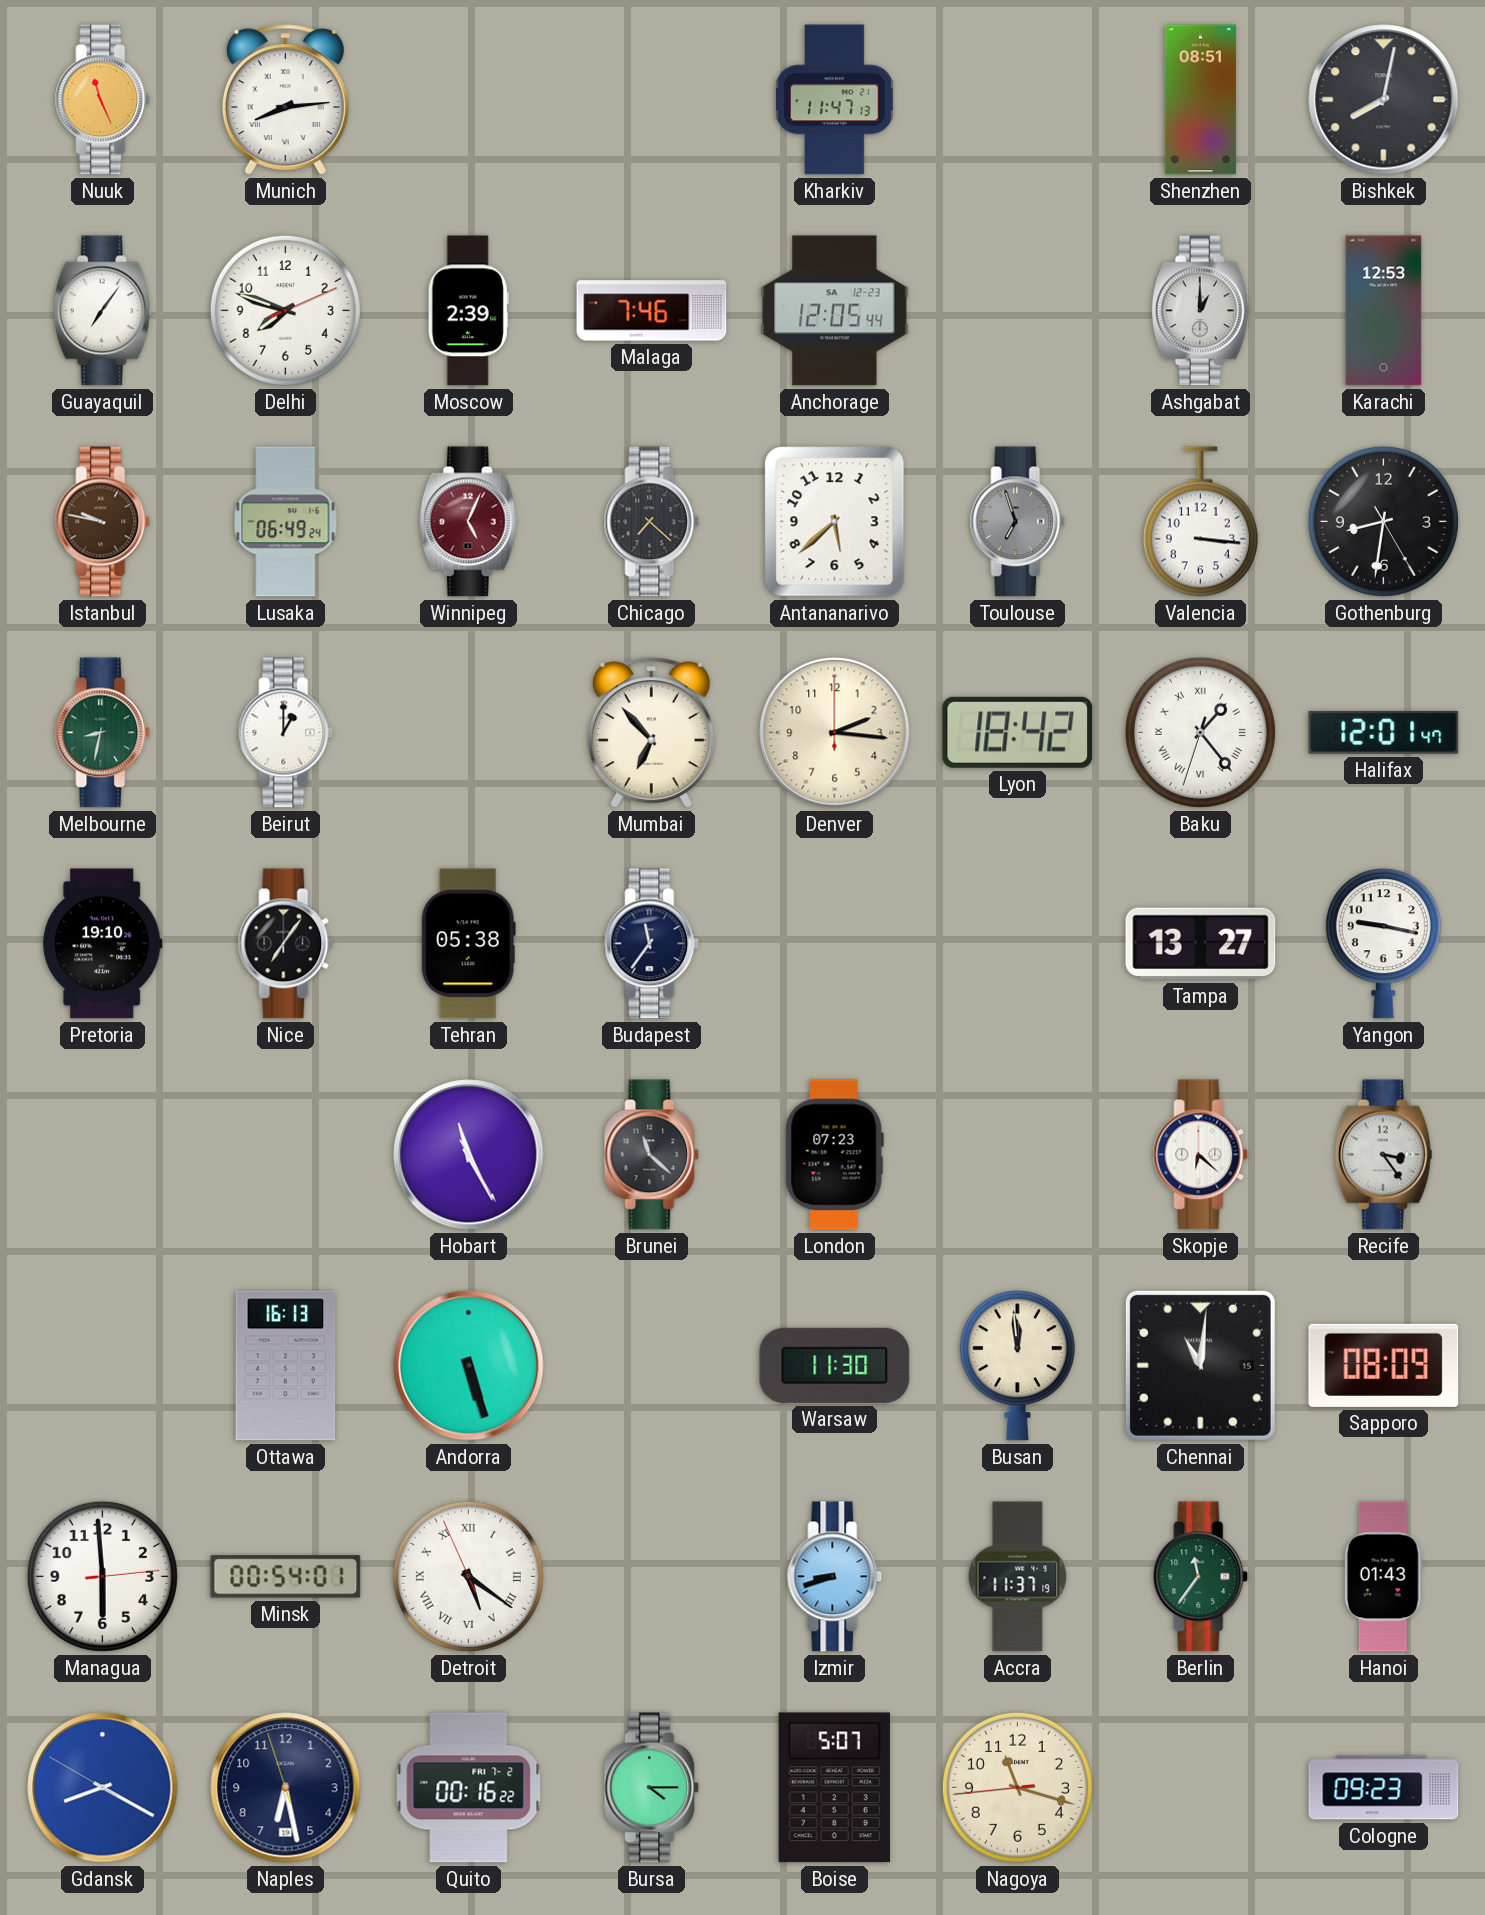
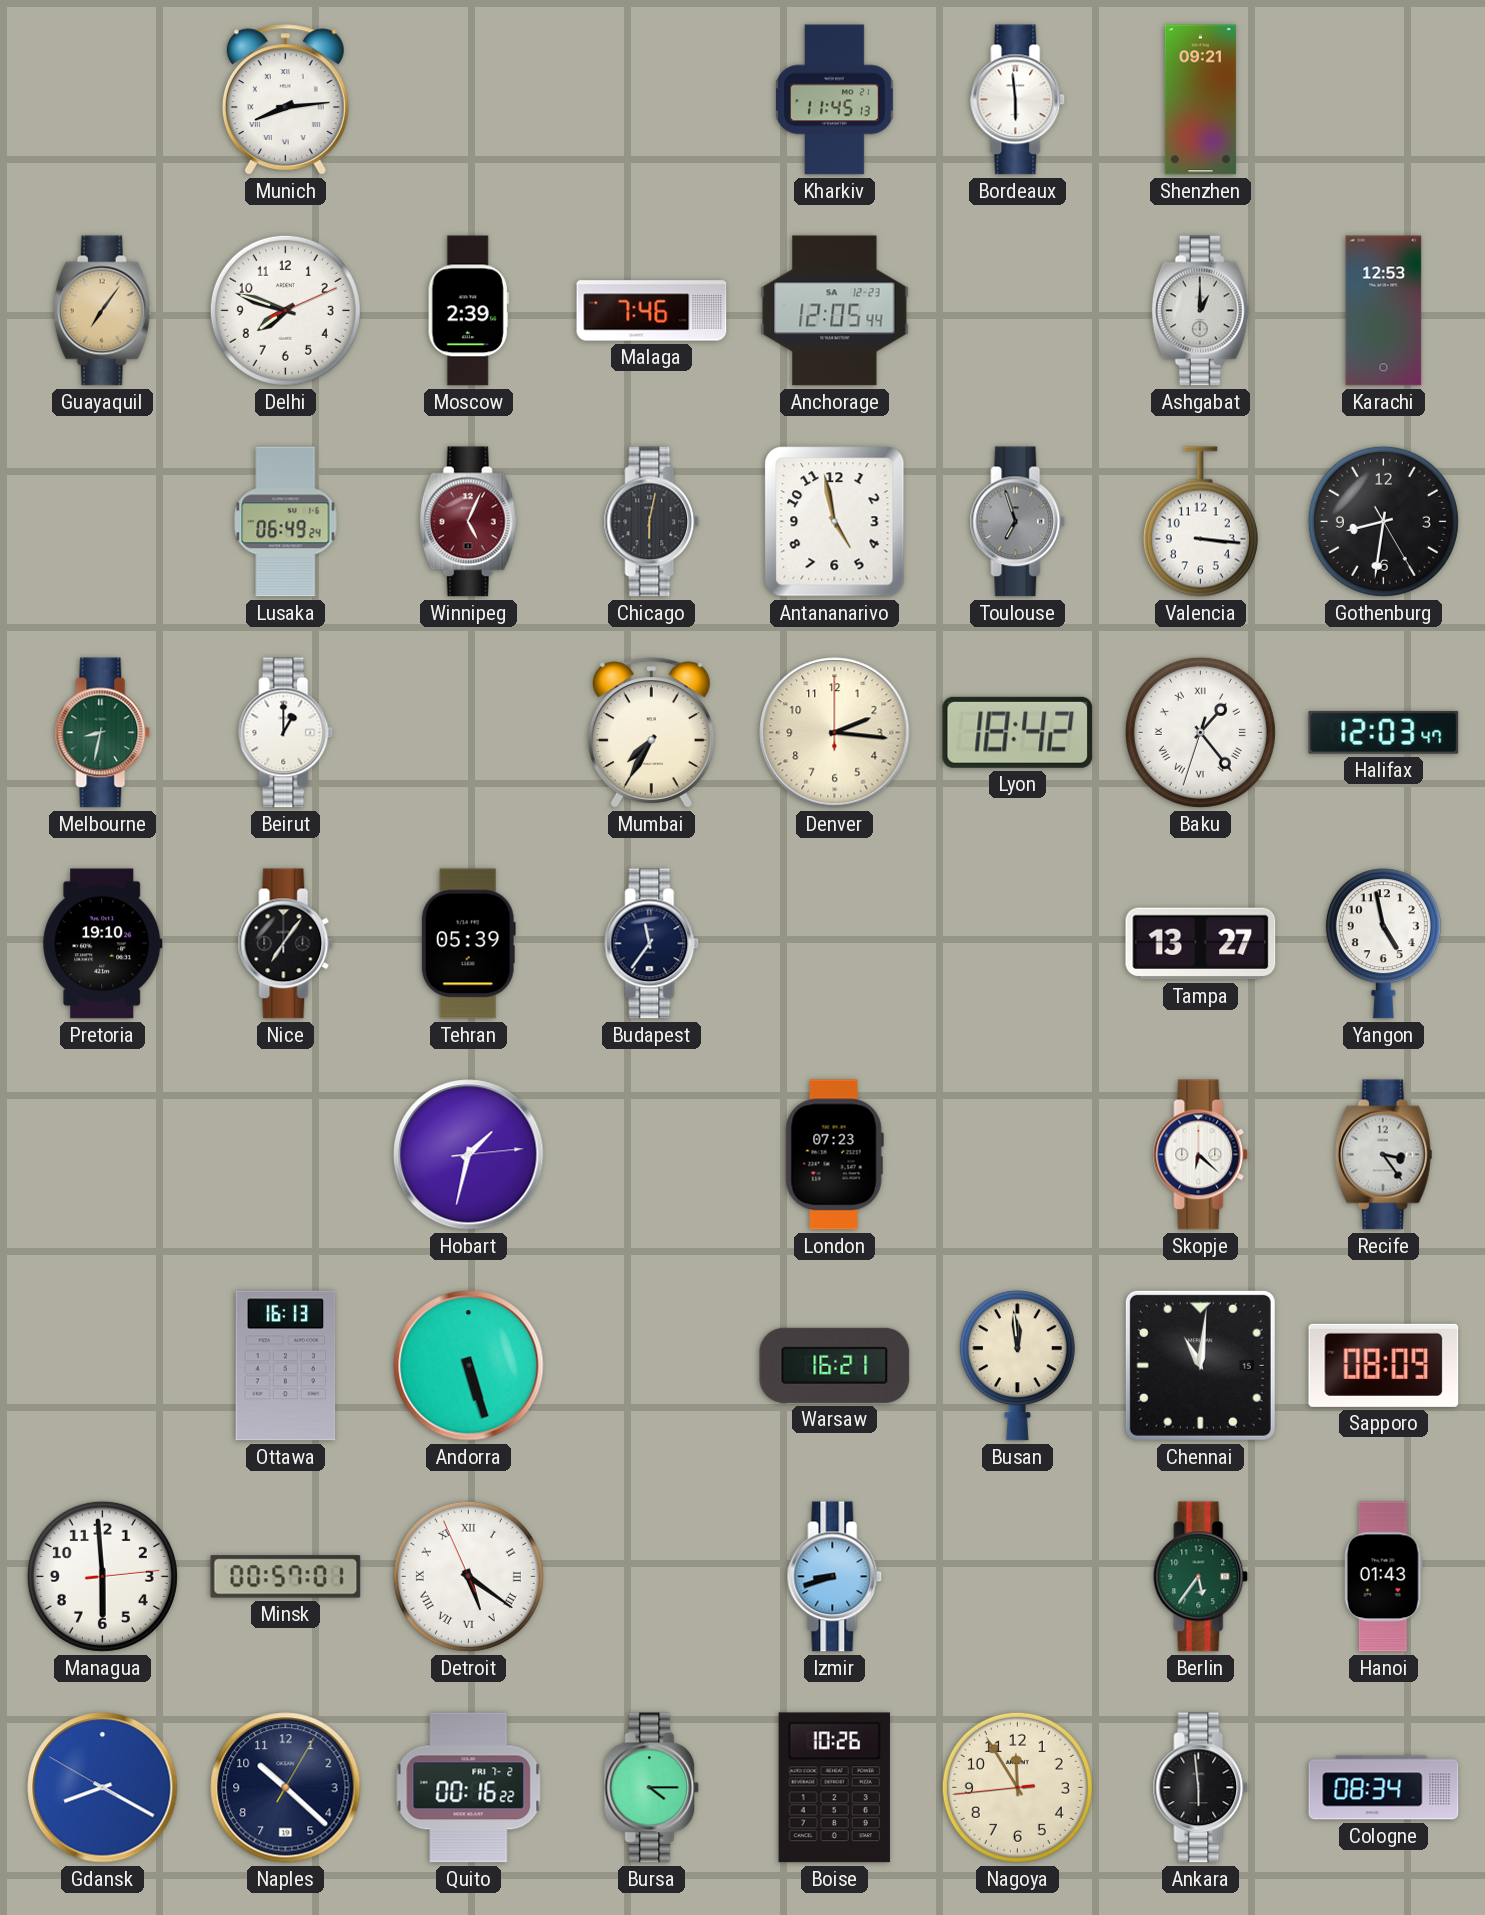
Nuuk: 11:26 -> none (103, 100)
Kharkiv: 11:47 -> 11:45 (835, 100)
Bordeaux: none -> 5:59 (1018, 100)
Shenzhen: 08:51 -> 09:21 (1200, 100)
Bishkek: 8:02 -> none (1384, 100)
Guayaquil dial: white -> champagne (102, 311)
Istanbul: 9:47 -> none (103, 522)
Chicago: 7:22 -> 6:02 (652, 522)
Antananarivo: 5:38 -> 4:58 (835, 522)
Mumbai: 6:53 -> 7:35 (651, 733)
Halifax: 12:01 -> 12:03 (1384, 732)
Tehran: 05:38 -> 05:39 (468, 944)
Yangon: 9:17 -> 4:58 (1383, 944)
Hobart: 11:25 -> 1:32 (469, 1155)
Brunei: 11:22 -> none (652, 1155)
Warsaw: 11:30 -> 16:21 (835, 1365)
Minsk: 00:54 -> 00:57 (286, 1577)
Accra: 11:37 -> none (1018, 1577)
Berlin: 11:36 -> 5:36 (1201, 1577)
Naples: 6:27 -> 10:22 (286, 1788)
Boise: 5:07 -> 10:26 (834, 1788)
Nagoya: 11:17 -> 11:54 (1017, 1787)
Ankara: none -> 5:59 (1201, 1788)
Cologne: 09:23 -> 08:34 (1384, 1788)
